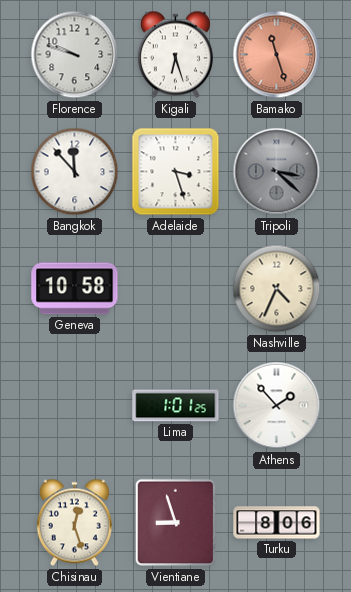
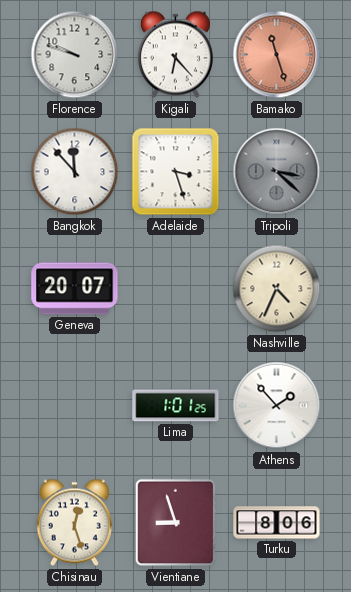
Kigali: 6:27 -> 6:23 (175, 55)
Geneva: 10:58 -> 20:07 (75, 289)
